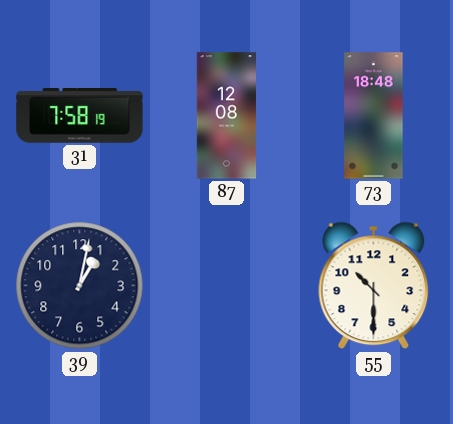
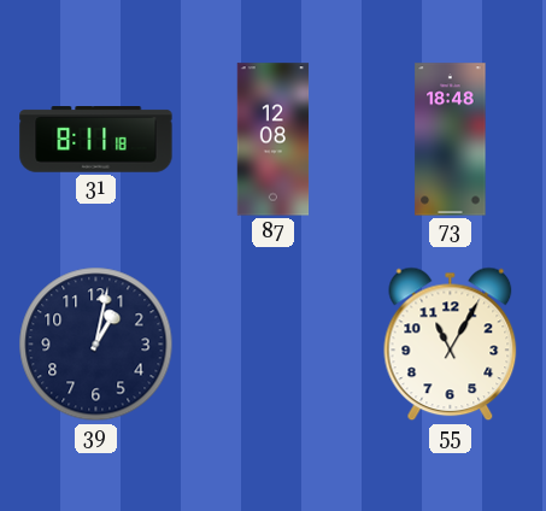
31: 7:58 -> 8:11 (96, 140)
55: 10:30 -> 11:05 (451, 345)
